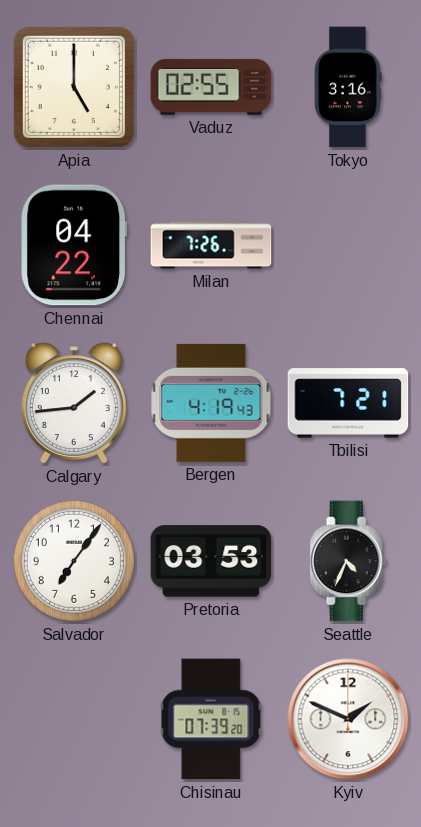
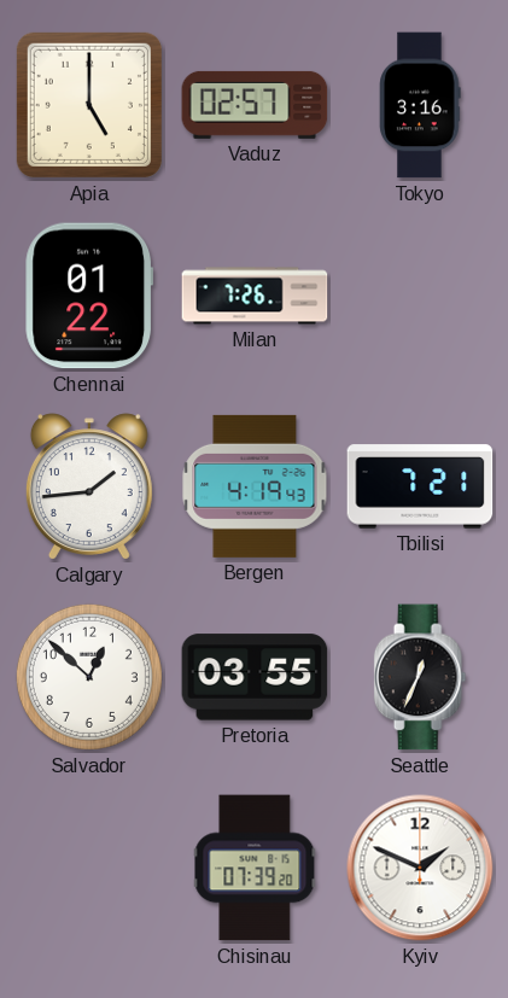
Vaduz: 02:55 -> 02:57 (255, 105)
Chennai: 04:22 -> 01:22 (88, 296)
Salvador: 7:06 -> 12:52 (89, 677)
Pretoria: 03:53 -> 03:55 (255, 677)
Seattle: 4:34 -> 12:34 (420, 677)
